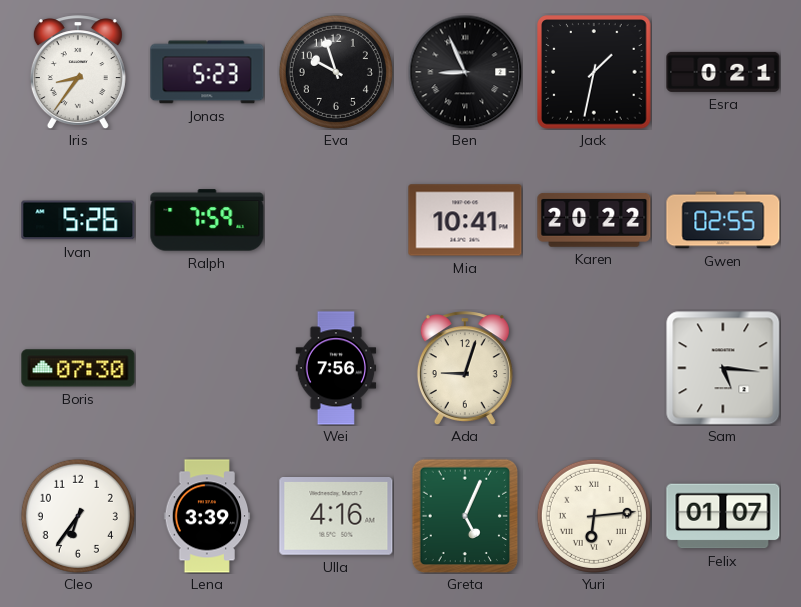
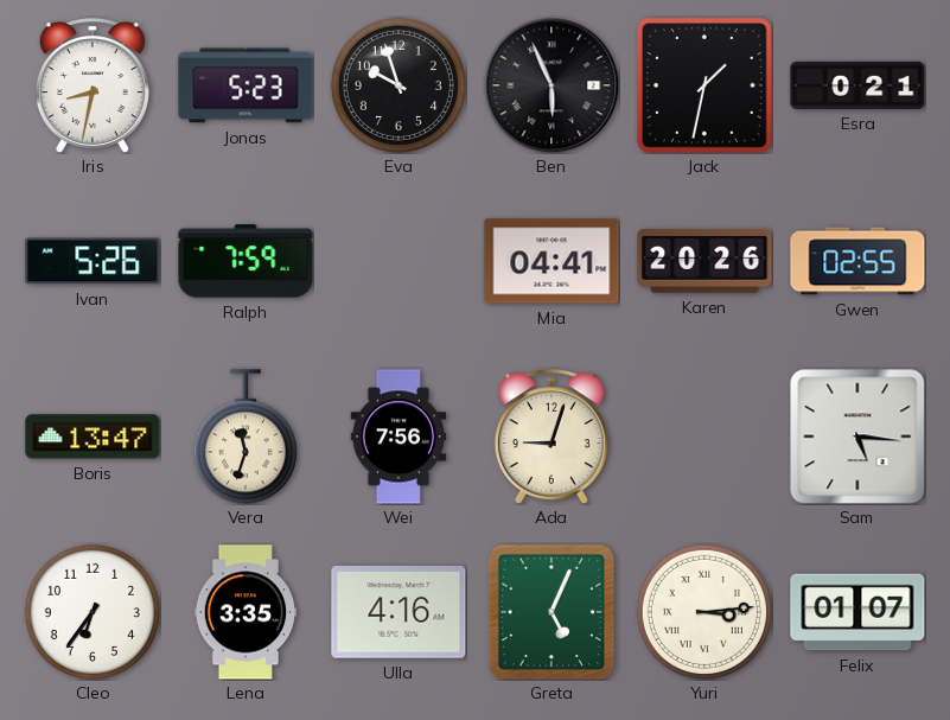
Iris: 8:36 -> 8:32 (93, 85)
Ben: 8:56 -> 5:56 (551, 85)
Mia: 10:41 -> 04:41 (551, 261)
Karen: 20:22 -> 20:26 (704, 261)
Boris: 07:30 -> 13:47 (93, 437)
Vera: none -> 11:33 (246, 437)
Lena: 3:39 -> 3:35 (246, 612)
Yuri: 6:14 -> 3:14 (704, 612)
